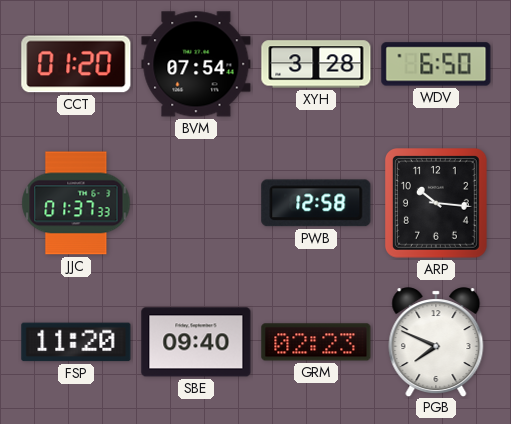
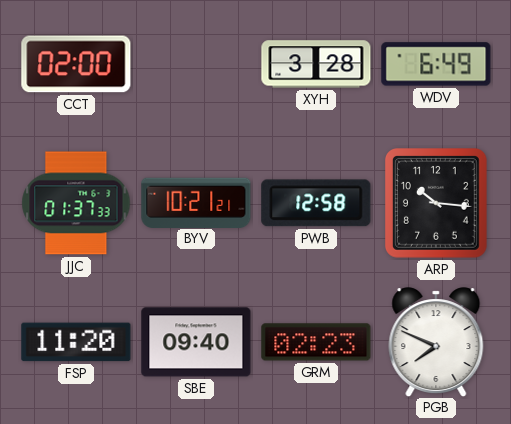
CCT: 01:20 -> 02:00 (76, 64)
BVM: 07:54 -> none (196, 64)
WDV: 6:50 -> 6:49 (436, 64)
BYV: none -> 10:21 (196, 202)
